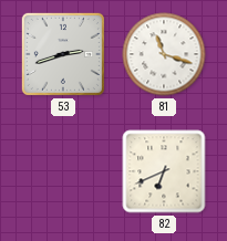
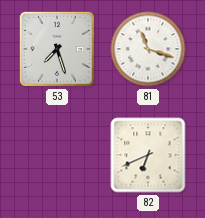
53: 2:42 -> 7:27 (57, 49)
